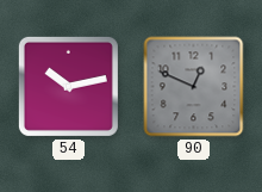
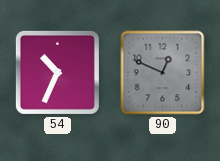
54: 10:13 -> 10:34 (57, 72)
